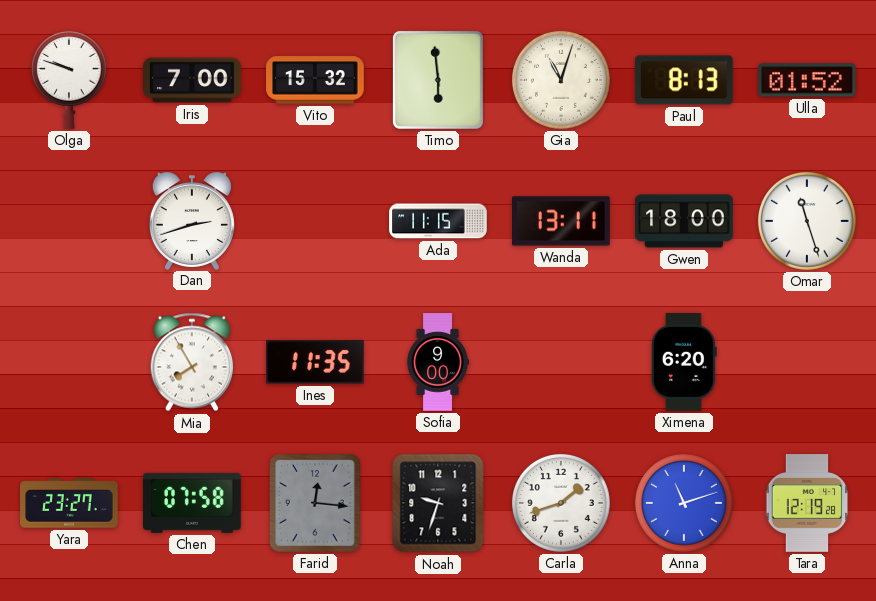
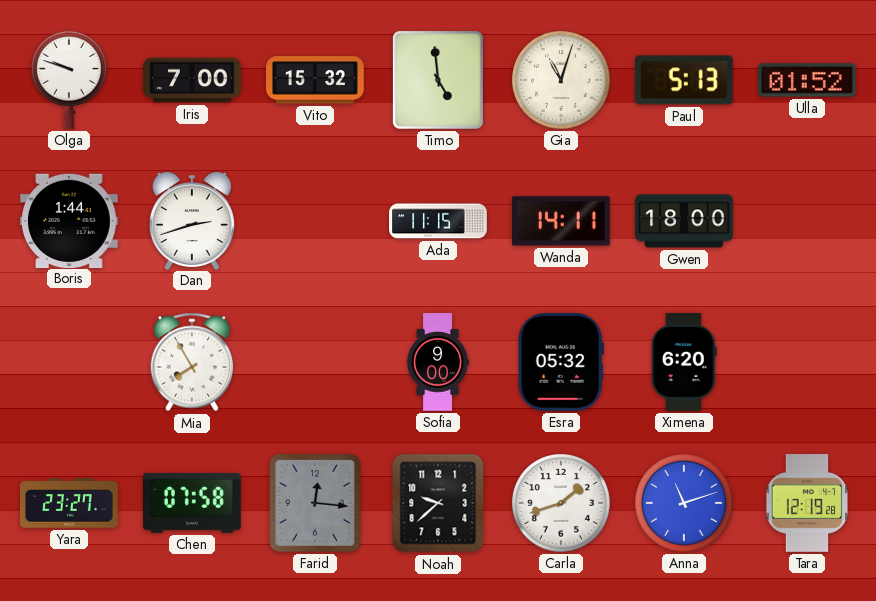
Timo: 5:59 -> 4:59 (438, 80)
Paul: 8:13 -> 5:13 (684, 80)
Boris: none -> 1:44 (69, 220)
Wanda: 13:11 -> 14:11 (562, 221)
Omar: 11:27 -> none (807, 221)
Ines: 11:35 -> none (316, 362)
Esra: none -> 05:32 (561, 363)
Noah: 9:33 -> 9:38 (438, 503)
